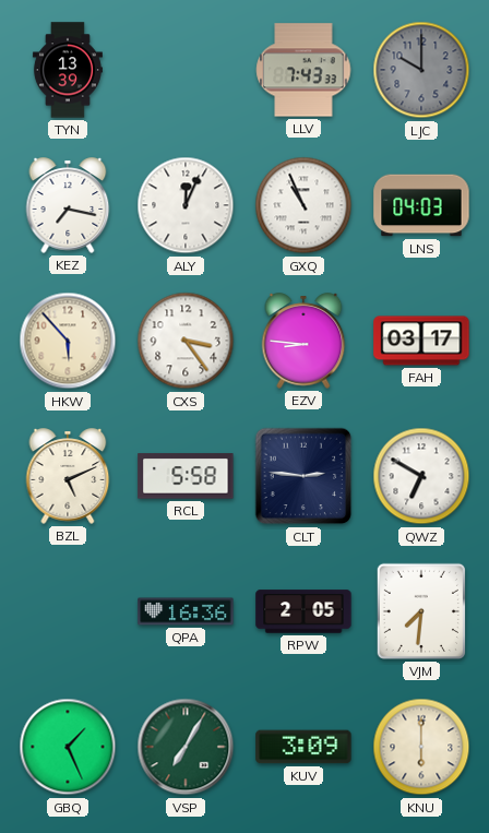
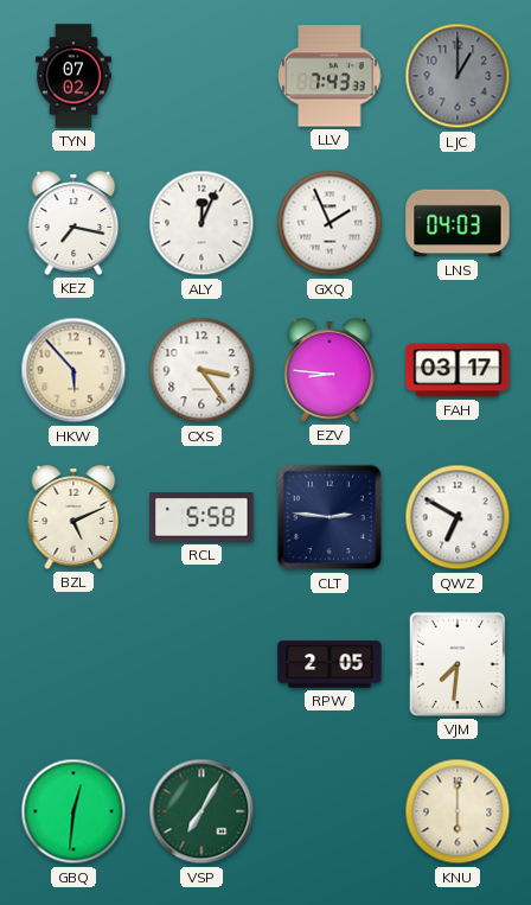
TYN: 13:39 -> 07:02 (73, 76)
LJC: 10:00 -> 1:00 (458, 76)
GXQ: 10:56 -> 1:56 (330, 223)
QPA: 16:36 -> none (186, 611)
GBQ: 1:26 -> 12:31 (73, 811)
KUV: 3:09 -> none (303, 747)
